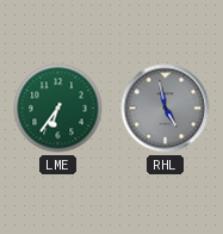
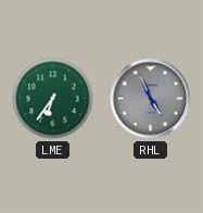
RHL: 4:58 -> 4:56 (151, 99)
